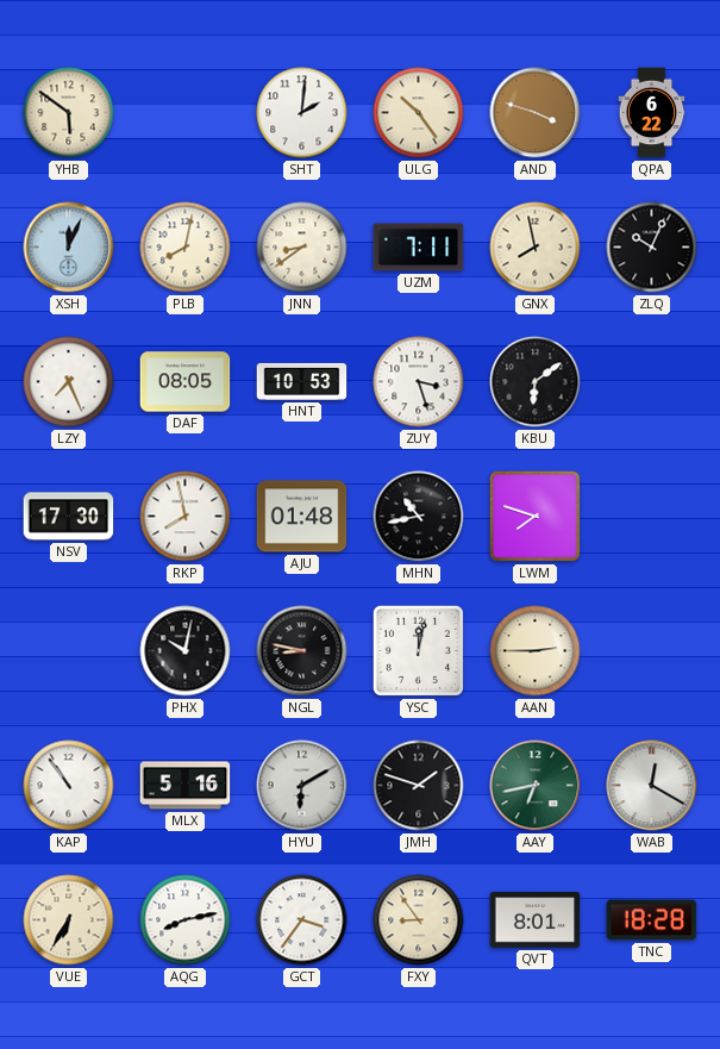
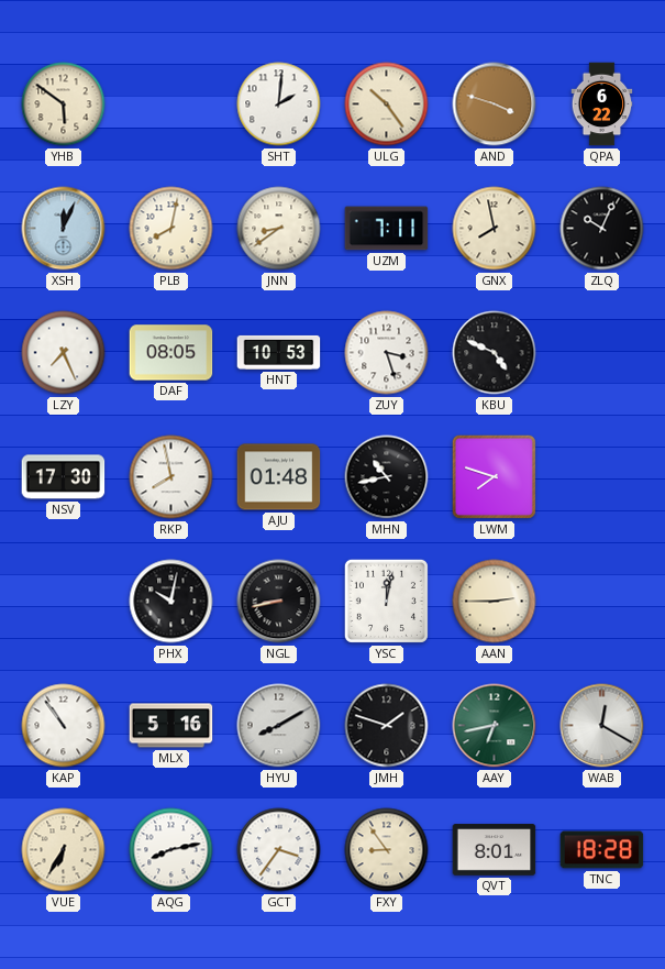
KBU: 6:09 -> 4:49 (495, 353)
NGL: 8:47 -> 8:43 (279, 602)
HYU: 6:10 -> 8:10 (279, 726)
